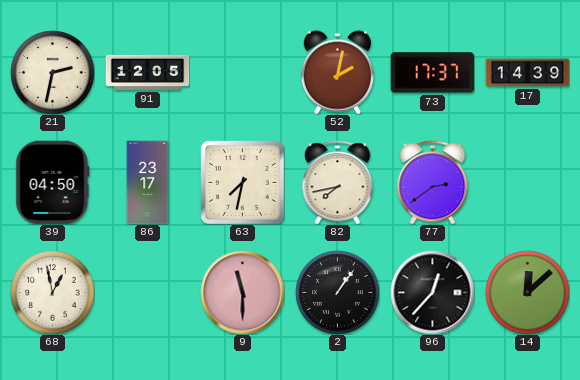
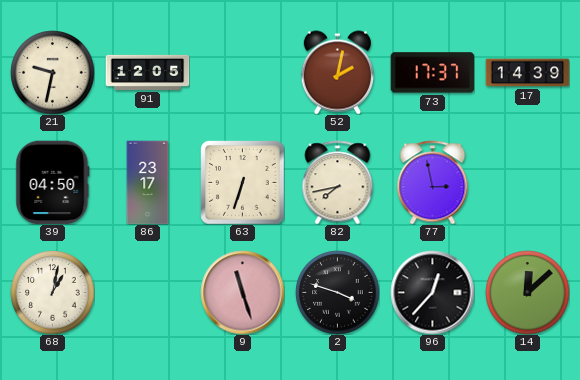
21: 2:32 -> 9:32 (52, 72)
63: 7:32 -> 6:33 (242, 182)
77: 2:39 -> 2:58 (433, 182)
68: 12:58 -> 1:02 (52, 292)
9: 11:30 -> 11:27 (242, 292)
2: 1:06 -> 3:48 (337, 292)
